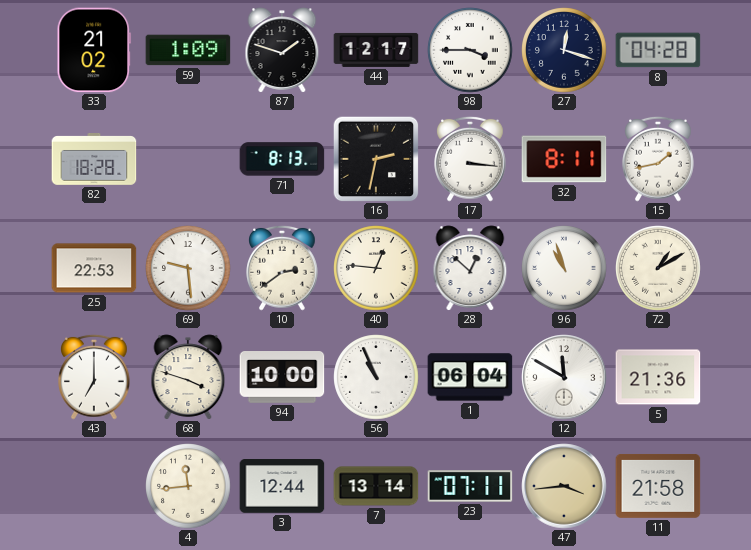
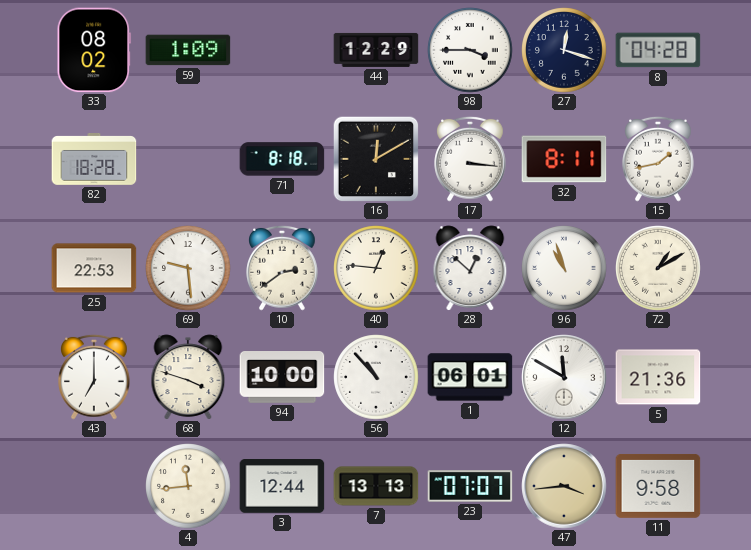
33: 21:02 -> 08:02 (94, 50)
87: 1:48 -> none (282, 50)
44: 12:17 -> 12:29 (376, 50)
71: 8:13 -> 8:18 (282, 159)
16: 2:32 -> 12:10 (376, 159)
56: 10:56 -> 10:53 (376, 377)
1: 06:04 -> 06:01 (470, 377)
7: 13:14 -> 13:13 (376, 486)
23: 07:11 -> 07:07 (470, 486)
11: 21:58 -> 9:58 (658, 486)
